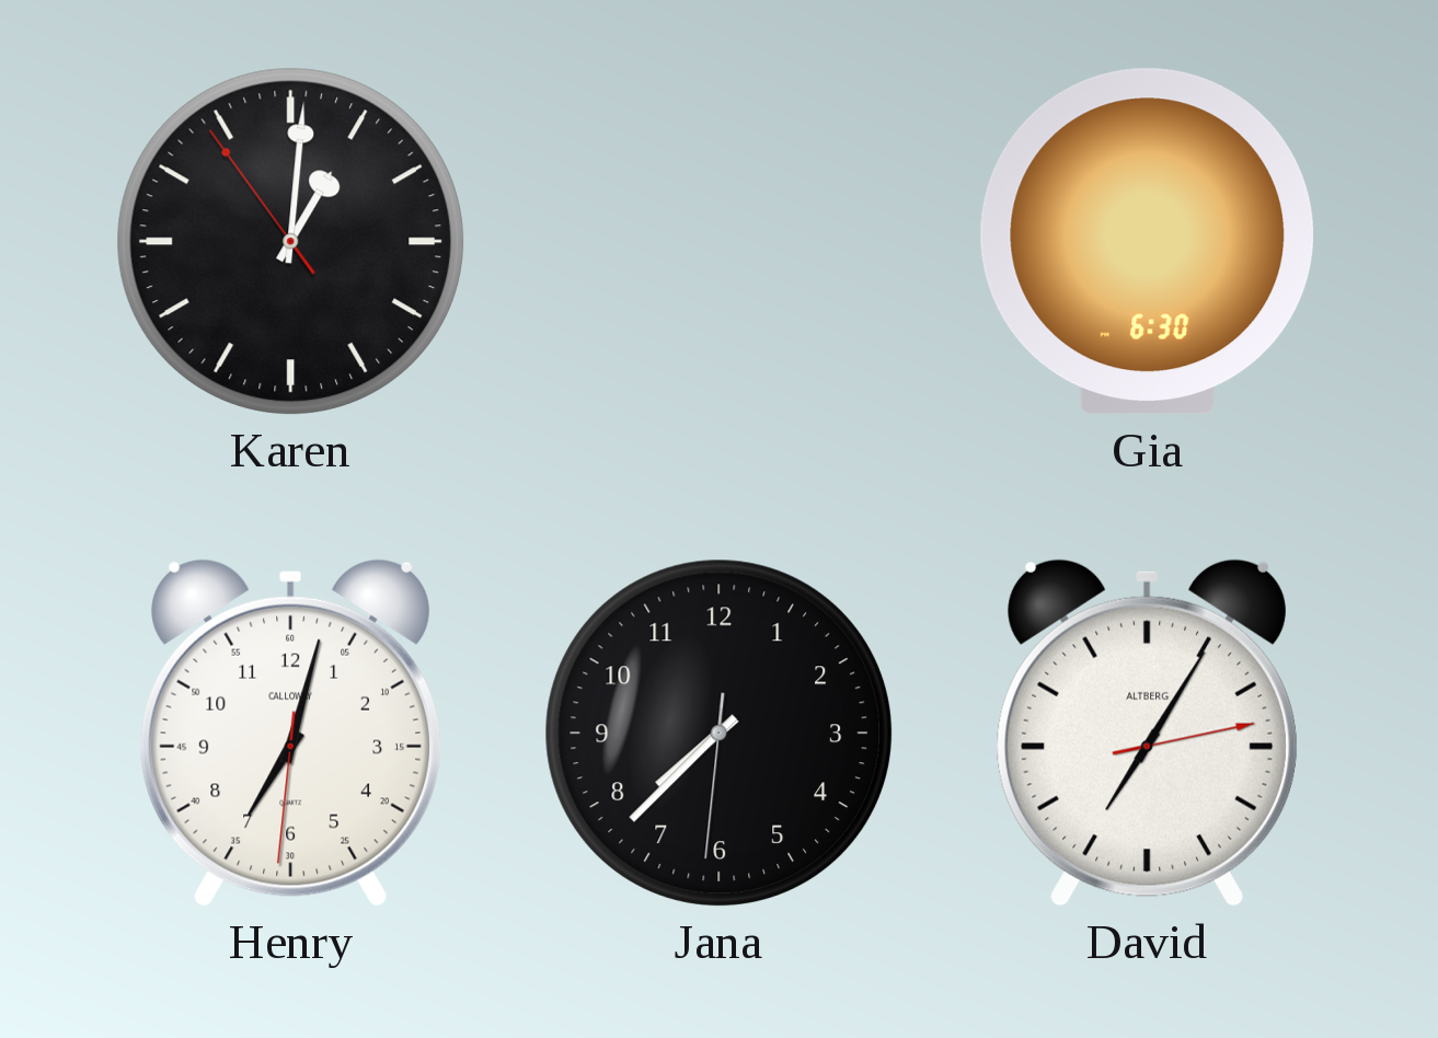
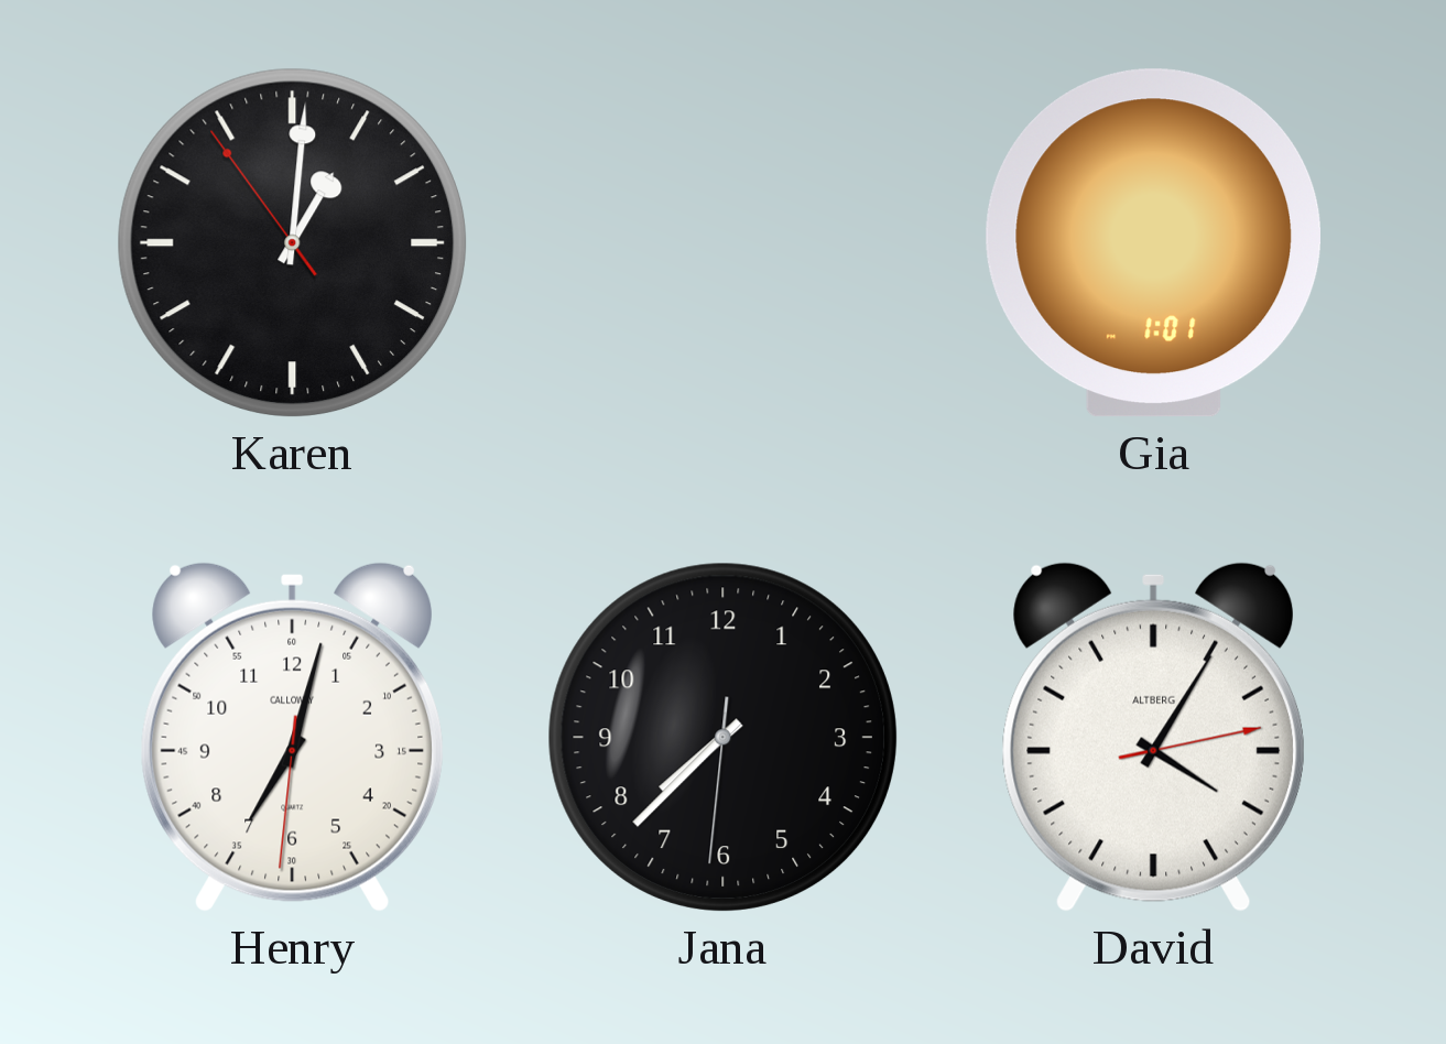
Gia: 6:30 -> 1:01 (1153, 243)
David: 7:05 -> 4:05 (1153, 737)
